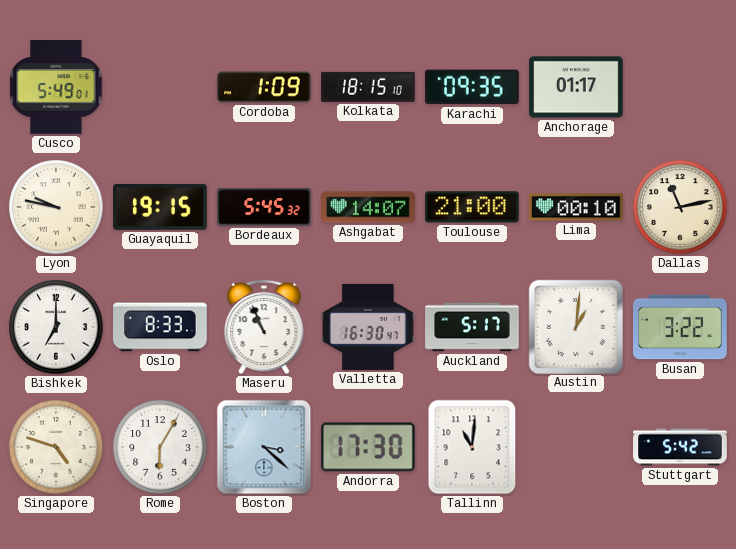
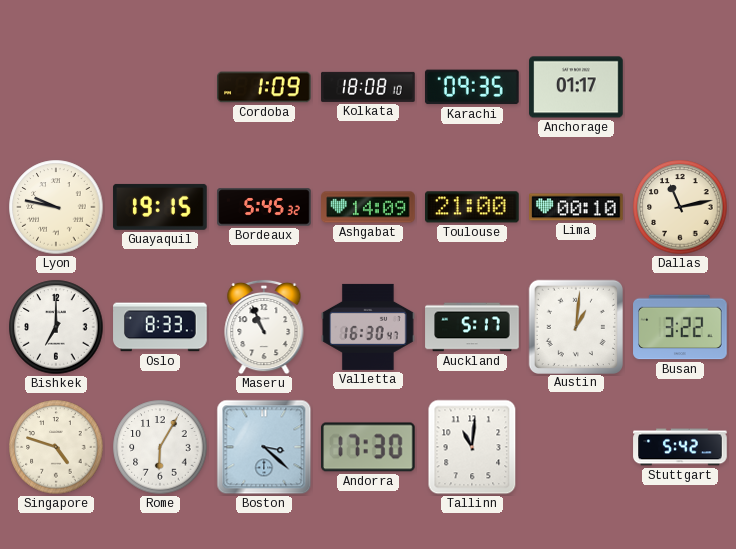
Cusco: 5:49 -> none (56, 87)
Kolkata: 18:15 -> 18:08 (368, 87)
Ashgabat: 14:07 -> 14:09 (368, 207)
